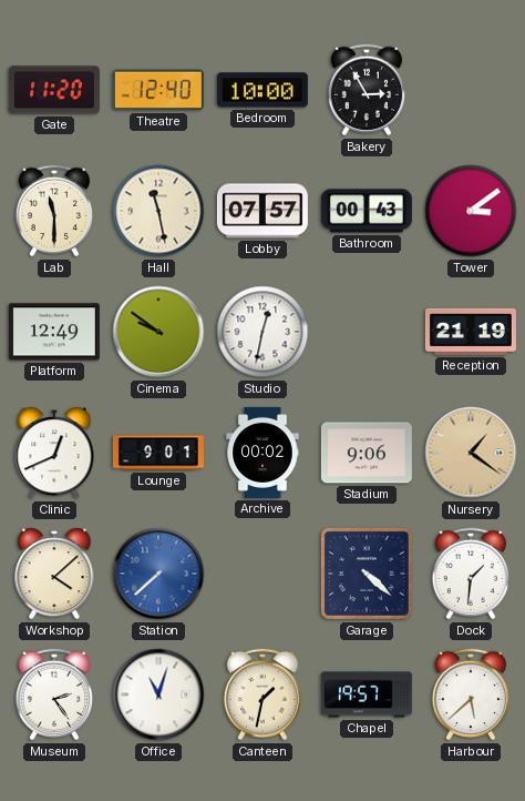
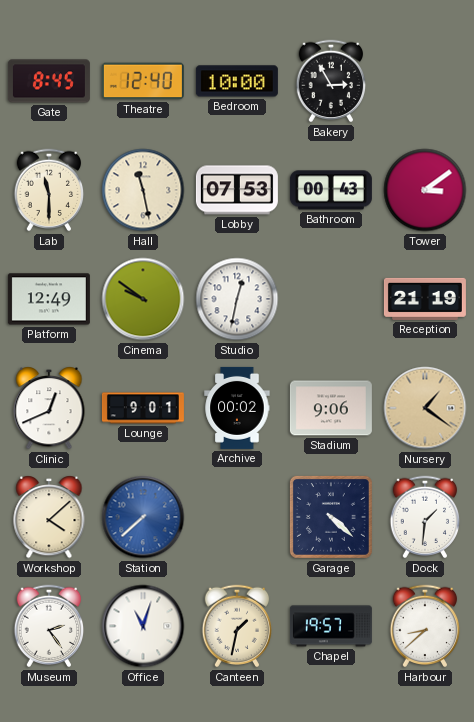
Gate: 11:20 -> 8:45 (49, 81)
Lobby: 07:57 -> 07:53 (237, 190)
Harbour: 5:38 -> 8:38 (425, 626)
